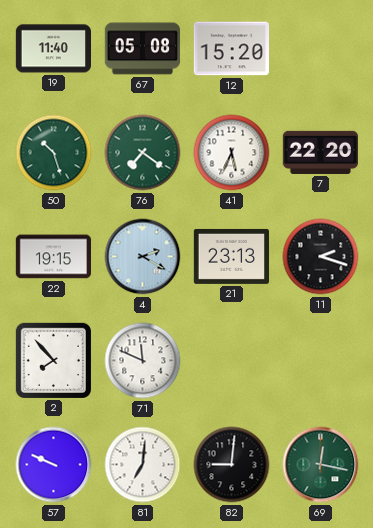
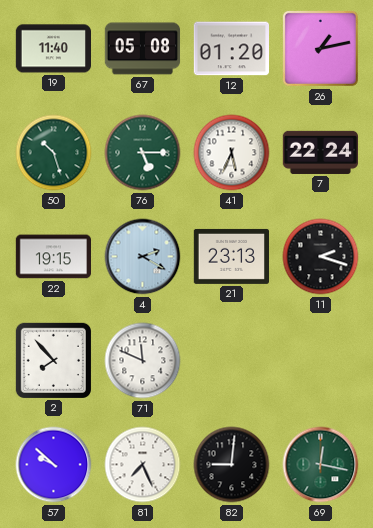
12: 15:20 -> 01:20 (231, 49)
26: none -> 1:13 (320, 48)
76: 7:21 -> 5:15 (143, 153)
7: 22:20 -> 22:24 (320, 152)
57: 9:49 -> 9:52 (54, 465)
81: 7:01 -> 7:26 (143, 465)
